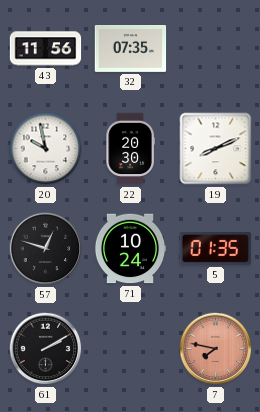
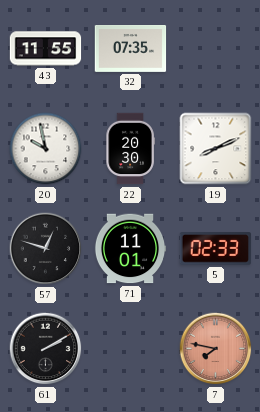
43: 11:56 -> 11:55 (46, 49)
71: 10:24 -> 11:01 (130, 249)
5: 01:35 -> 02:33 (216, 249)
